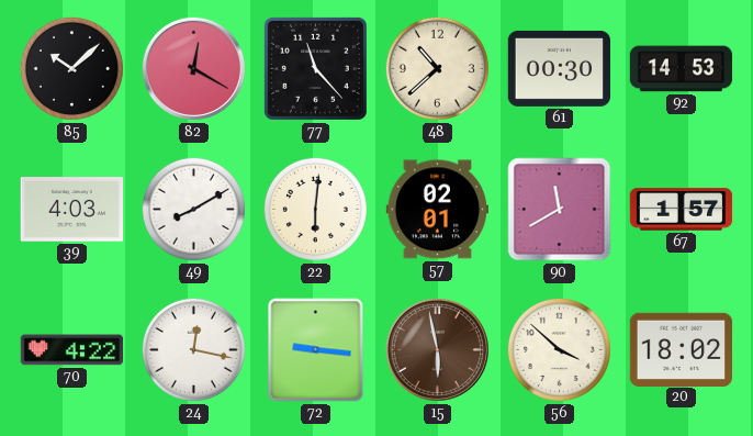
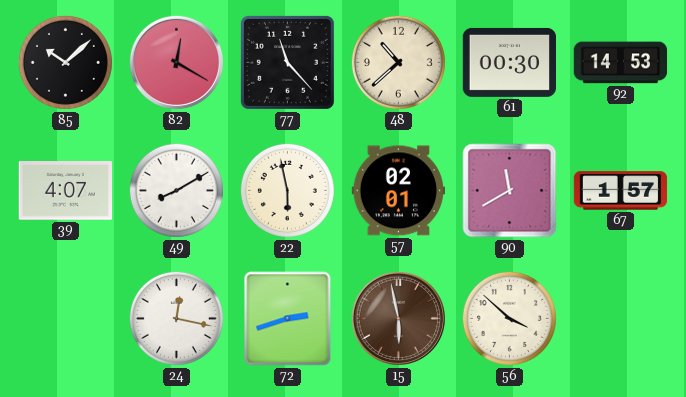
39: 4:03 -> 4:07 (65, 191)
22: 6:01 -> 5:58 (287, 190)
70: 4:22 -> none (71, 350)
72: 9:16 -> 2:42 (288, 319)
20: 18:02 -> none (681, 349)
